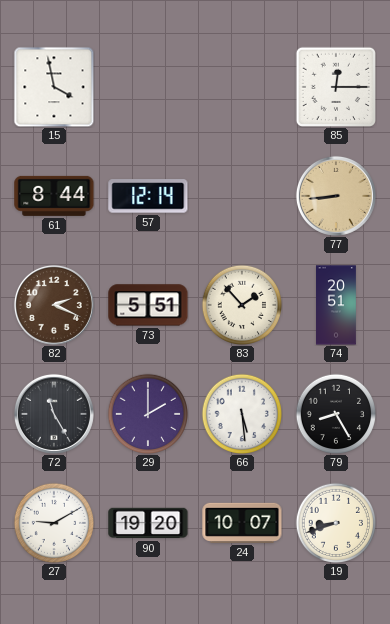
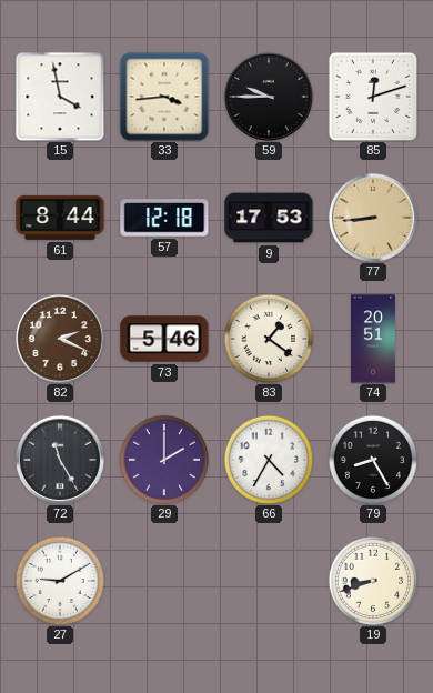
33: none -> 3:44 (164, 97)
59: none -> 9:45 (269, 97)
85: 12:15 -> 12:12 (372, 97)
57: 12:14 -> 12:18 (164, 218)
9: none -> 17:53 (269, 218)
73: 5:51 -> 5:46 (164, 339)
83: 1:53 -> 1:21 (268, 338)
66: 5:29 -> 4:35 (268, 459)
90: 19:20 -> none (148, 523)
24: 10:07 -> none (242, 523)
